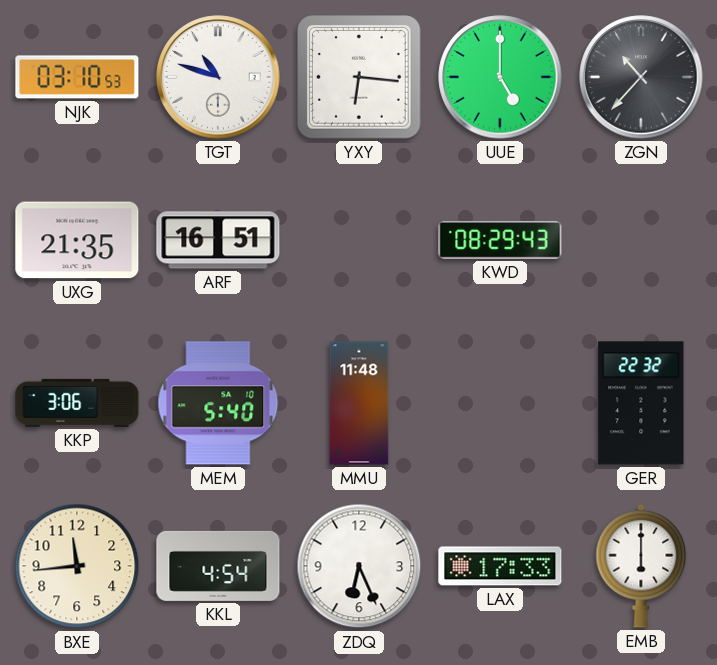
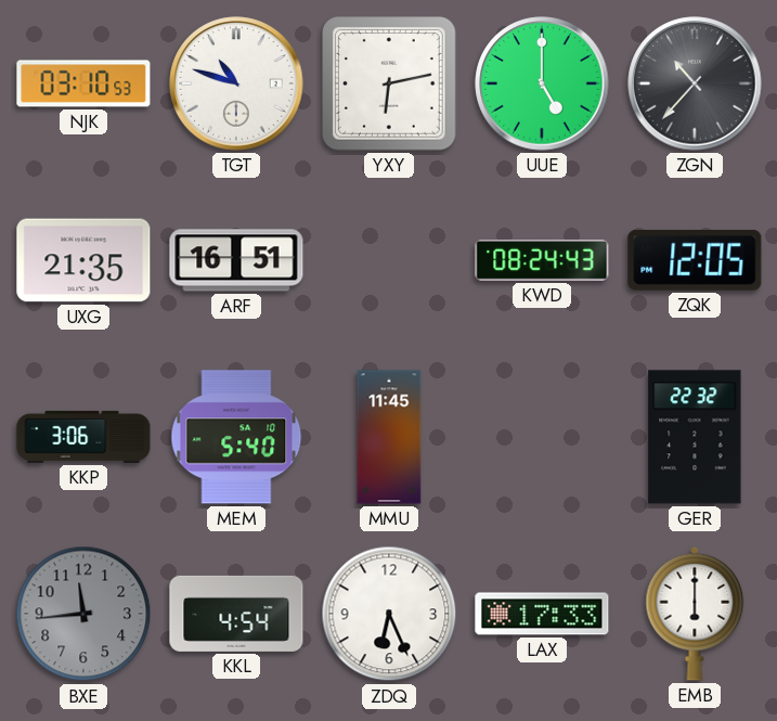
YXY: 6:16 -> 6:13 (390, 85)
KWD: 08:29 -> 08:24 (542, 260)
ZQK: none -> 12:05 (695, 260)
MMU: 11:48 -> 11:45 (389, 437)
BXE dial: cream -> grey (83, 614)
